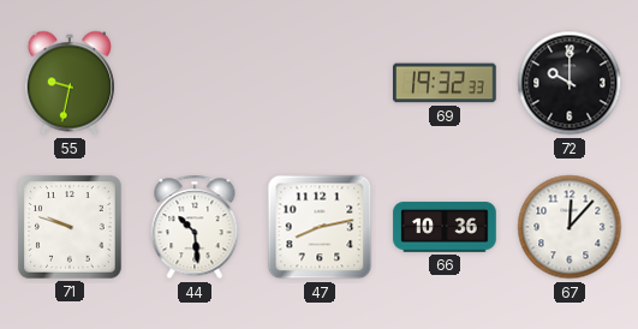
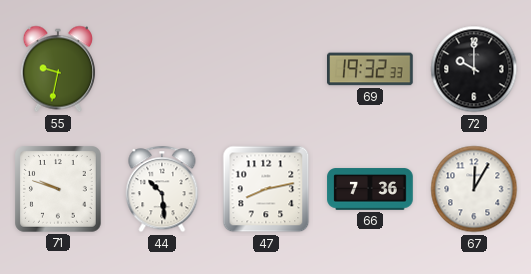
66: 10:36 -> 7:36 (370, 189)
67: 12:07 -> 12:05 (474, 189)
